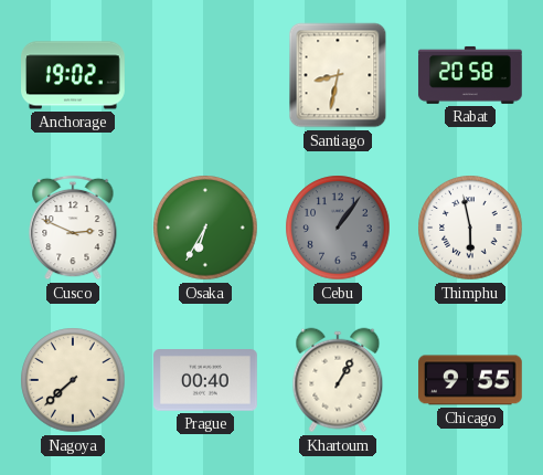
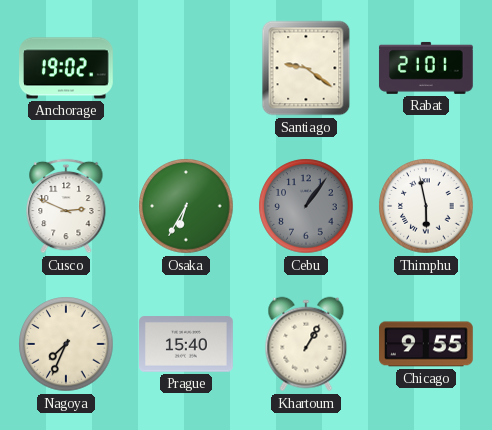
Santiago: 8:32 -> 9:21 (306, 68)
Rabat: 20:58 -> 21:01 (426, 68)
Nagoya: 7:38 -> 7:34 (66, 344)
Prague: 00:40 -> 15:40 (187, 344)
